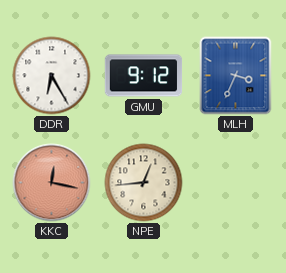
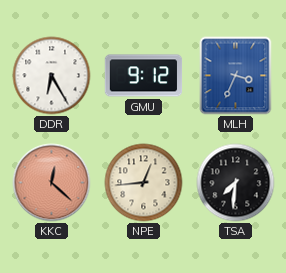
KKC: 12:17 -> 12:22 (52, 183)
TSA: none -> 7:31 (236, 183)
